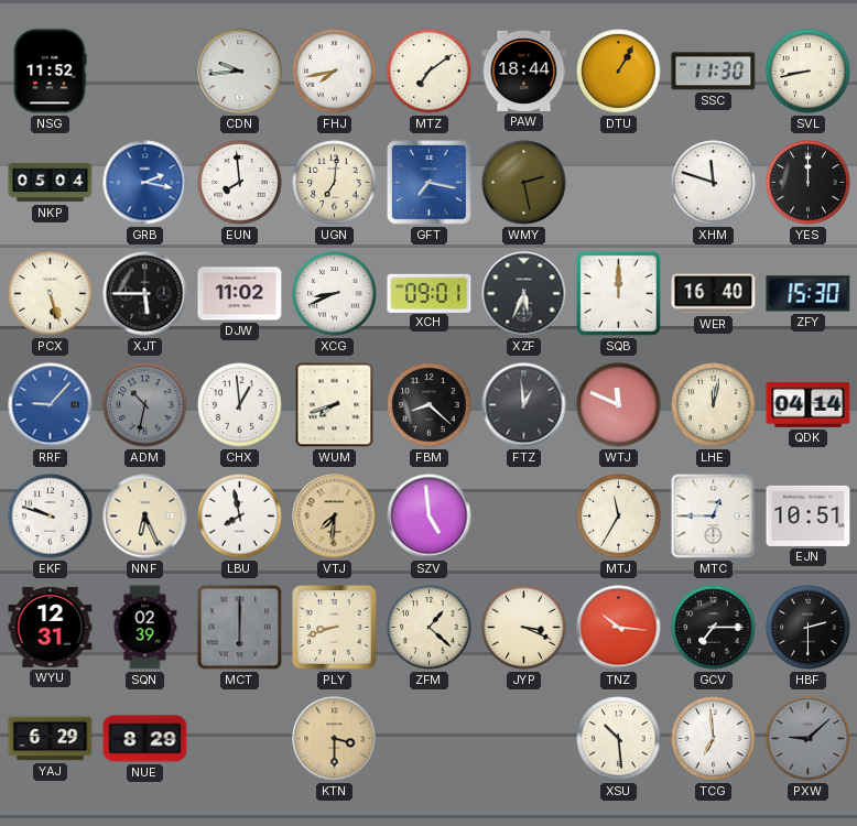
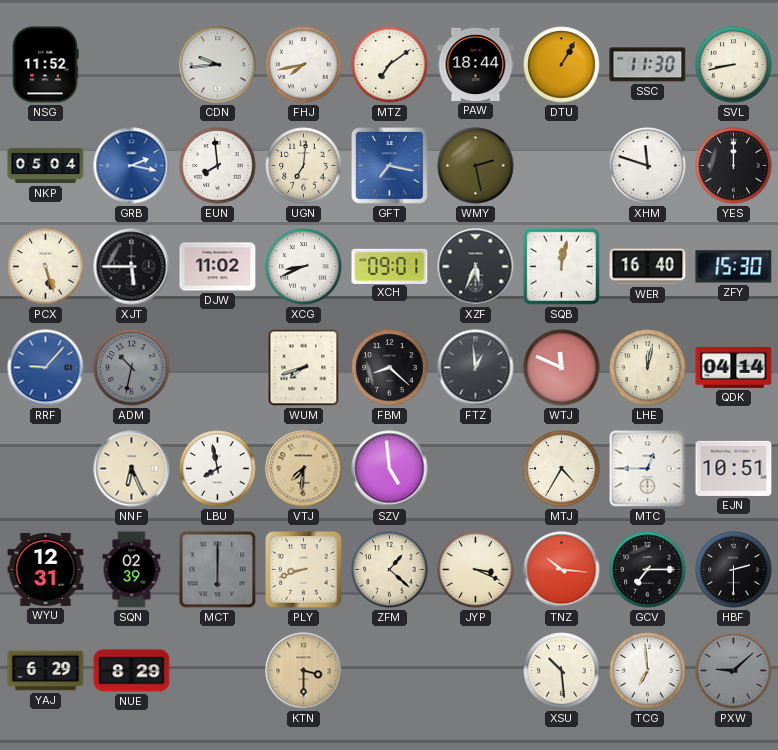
SQB: 12:00 -> 12:02 (561, 266)
CHX: 12:59 -> none (240, 405)
EKF: 9:48 -> none (51, 517)
MTJ: 11:35 -> 4:35 (562, 469)
